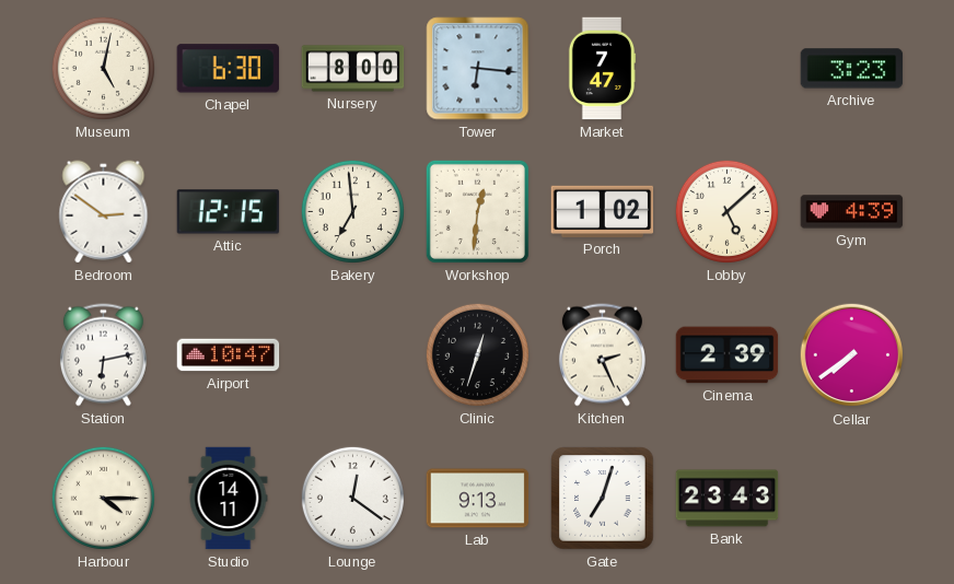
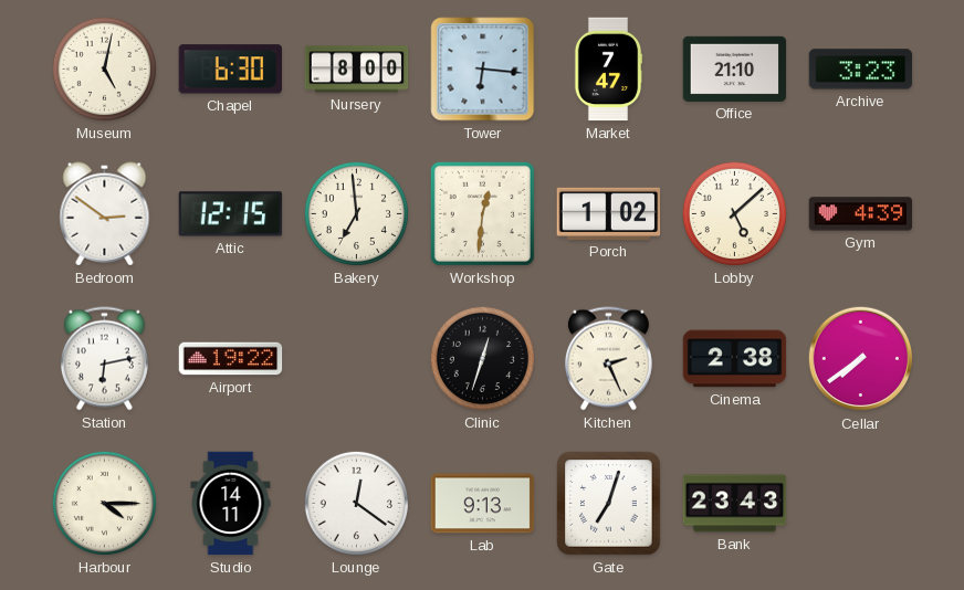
Office: none -> 21:10 (735, 69)
Airport: 10:47 -> 19:22 (231, 359)
Cinema: 2:39 -> 2:38 (735, 359)
